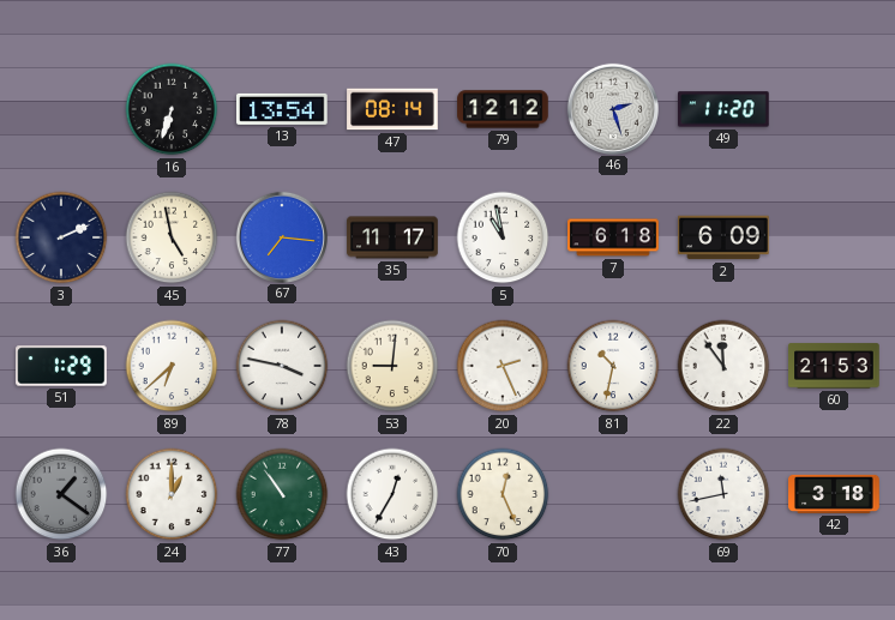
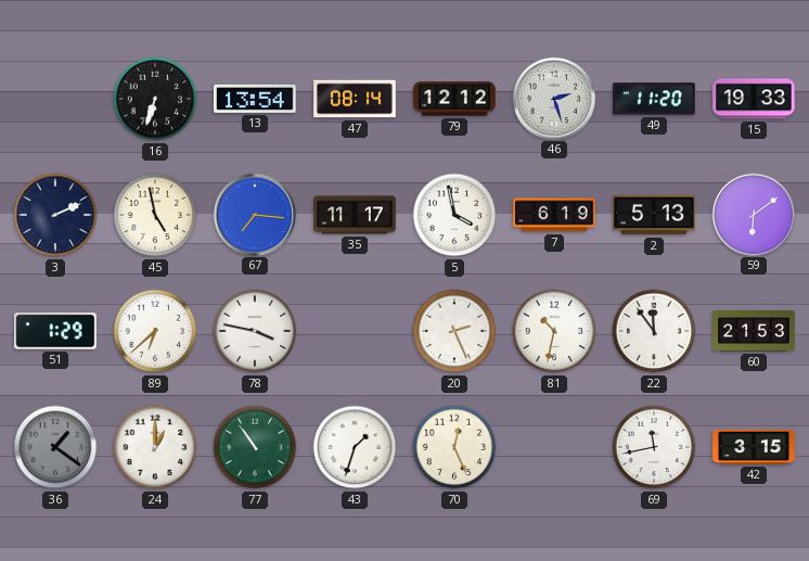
15: none -> 19:33 (754, 99)
5: 10:58 -> 3:58 (454, 215)
7: 6:18 -> 6:19 (554, 215)
2: 6:09 -> 5:13 (654, 215)
59: none -> 6:09 (753, 214)
53: 9:01 -> none (392, 366)
43: 12:35 -> 1:33 (355, 447)
42: 3:18 -> 3:15 (754, 447)
